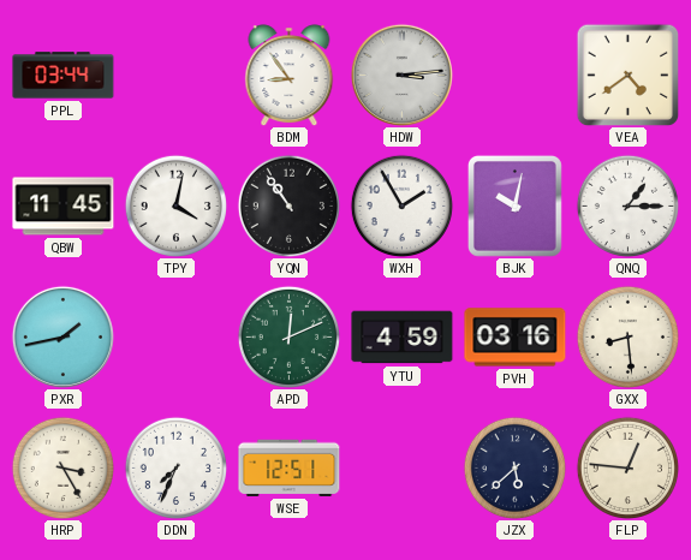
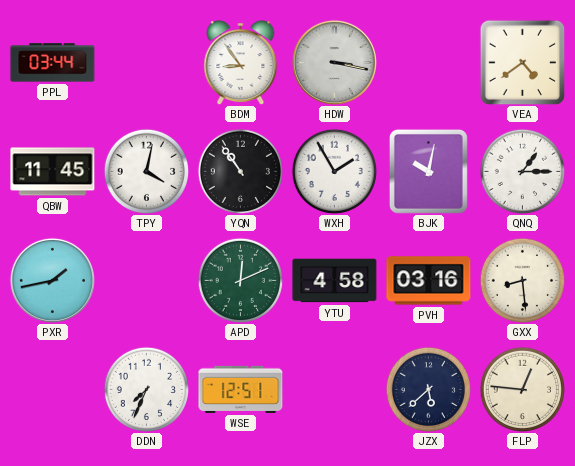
HDW: 3:14 -> 3:17 (334, 62)
YTU: 4:59 -> 4:58 (335, 281)
HRP: 3:25 -> none (62, 467)
